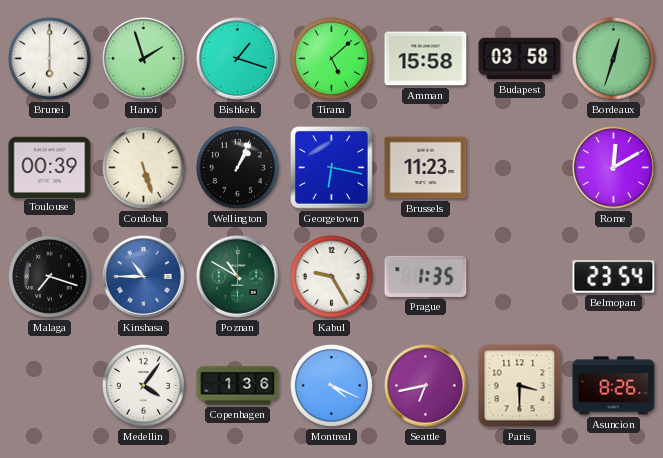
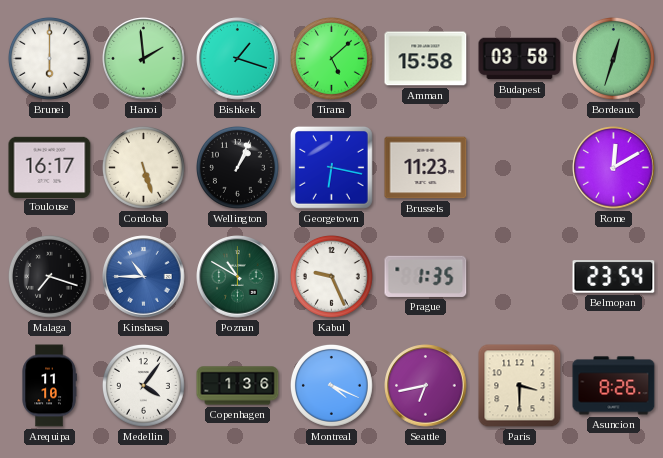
Hanoi: 1:57 -> 1:59 (144, 59)
Toulouse: 00:39 -> 16:17 (50, 167)
Kabul: 9:25 -> 9:26 (331, 276)
Arequipa: none -> 11:10 (49, 386)
